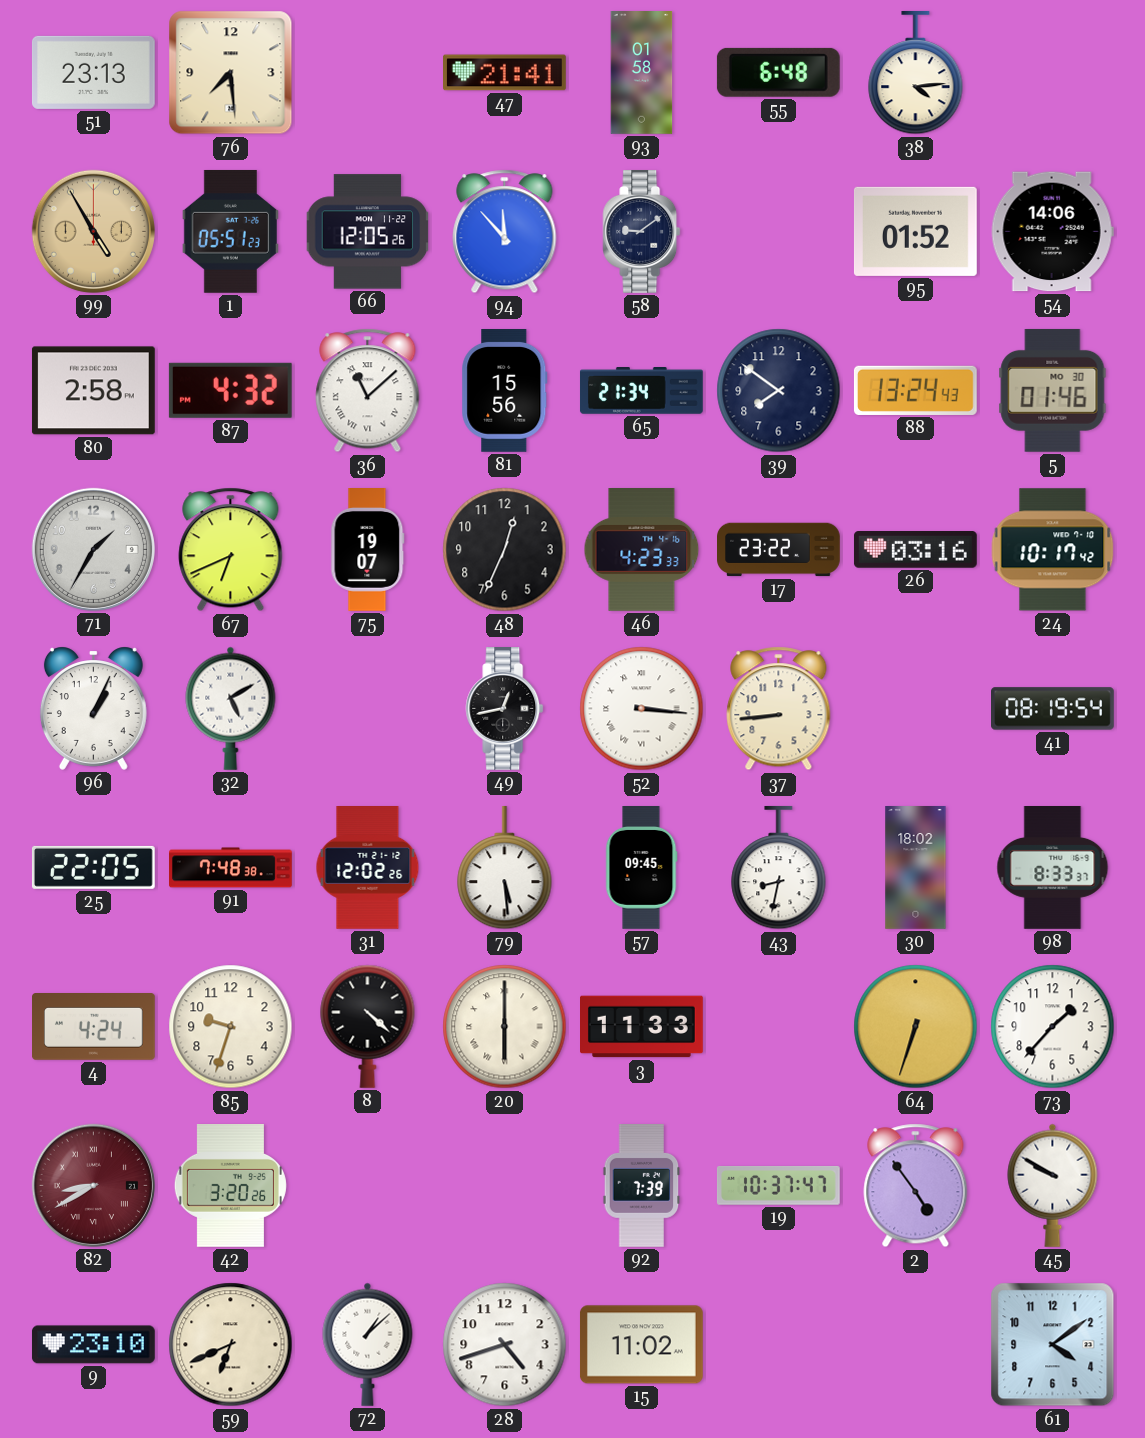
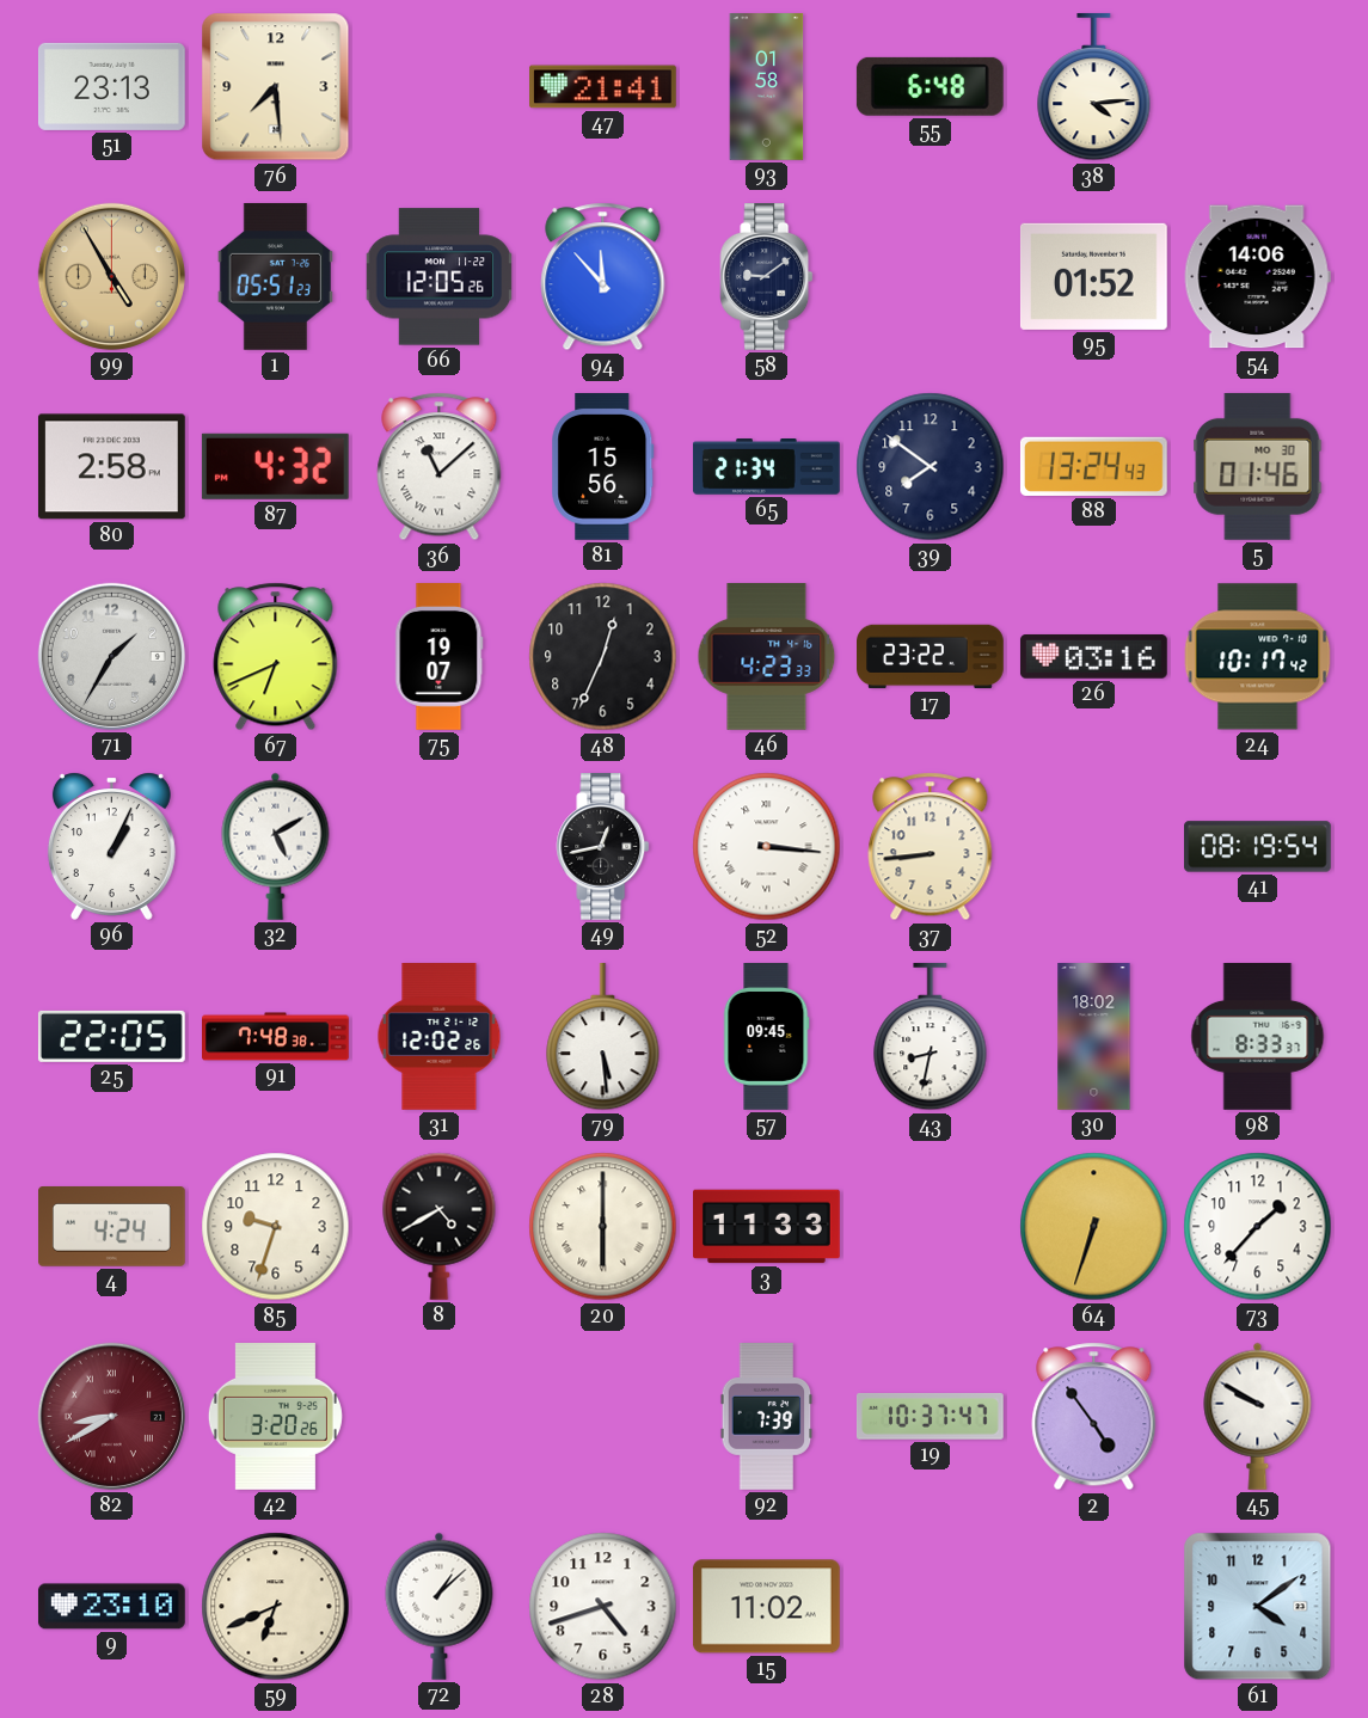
8: 4:22 -> 4:40 (440, 1226)
